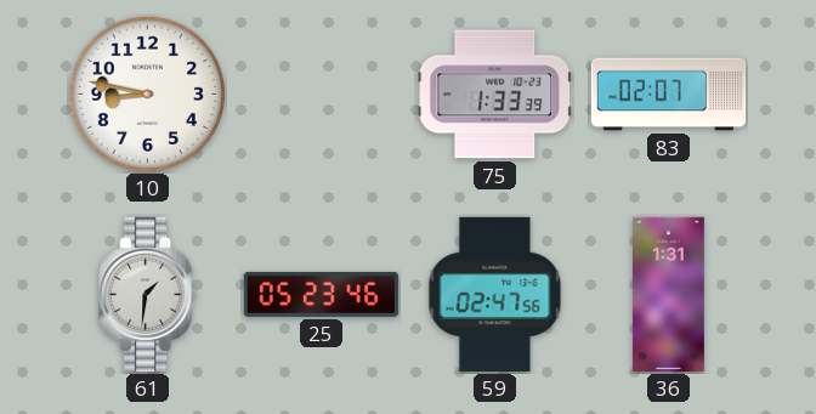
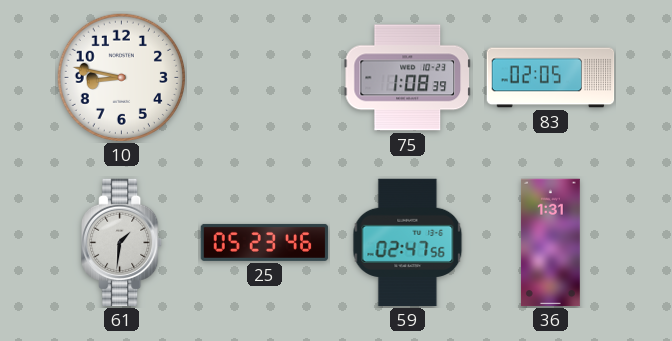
75: 1:33 -> 1:08 (407, 78)
83: 02:07 -> 02:05 (551, 78)
